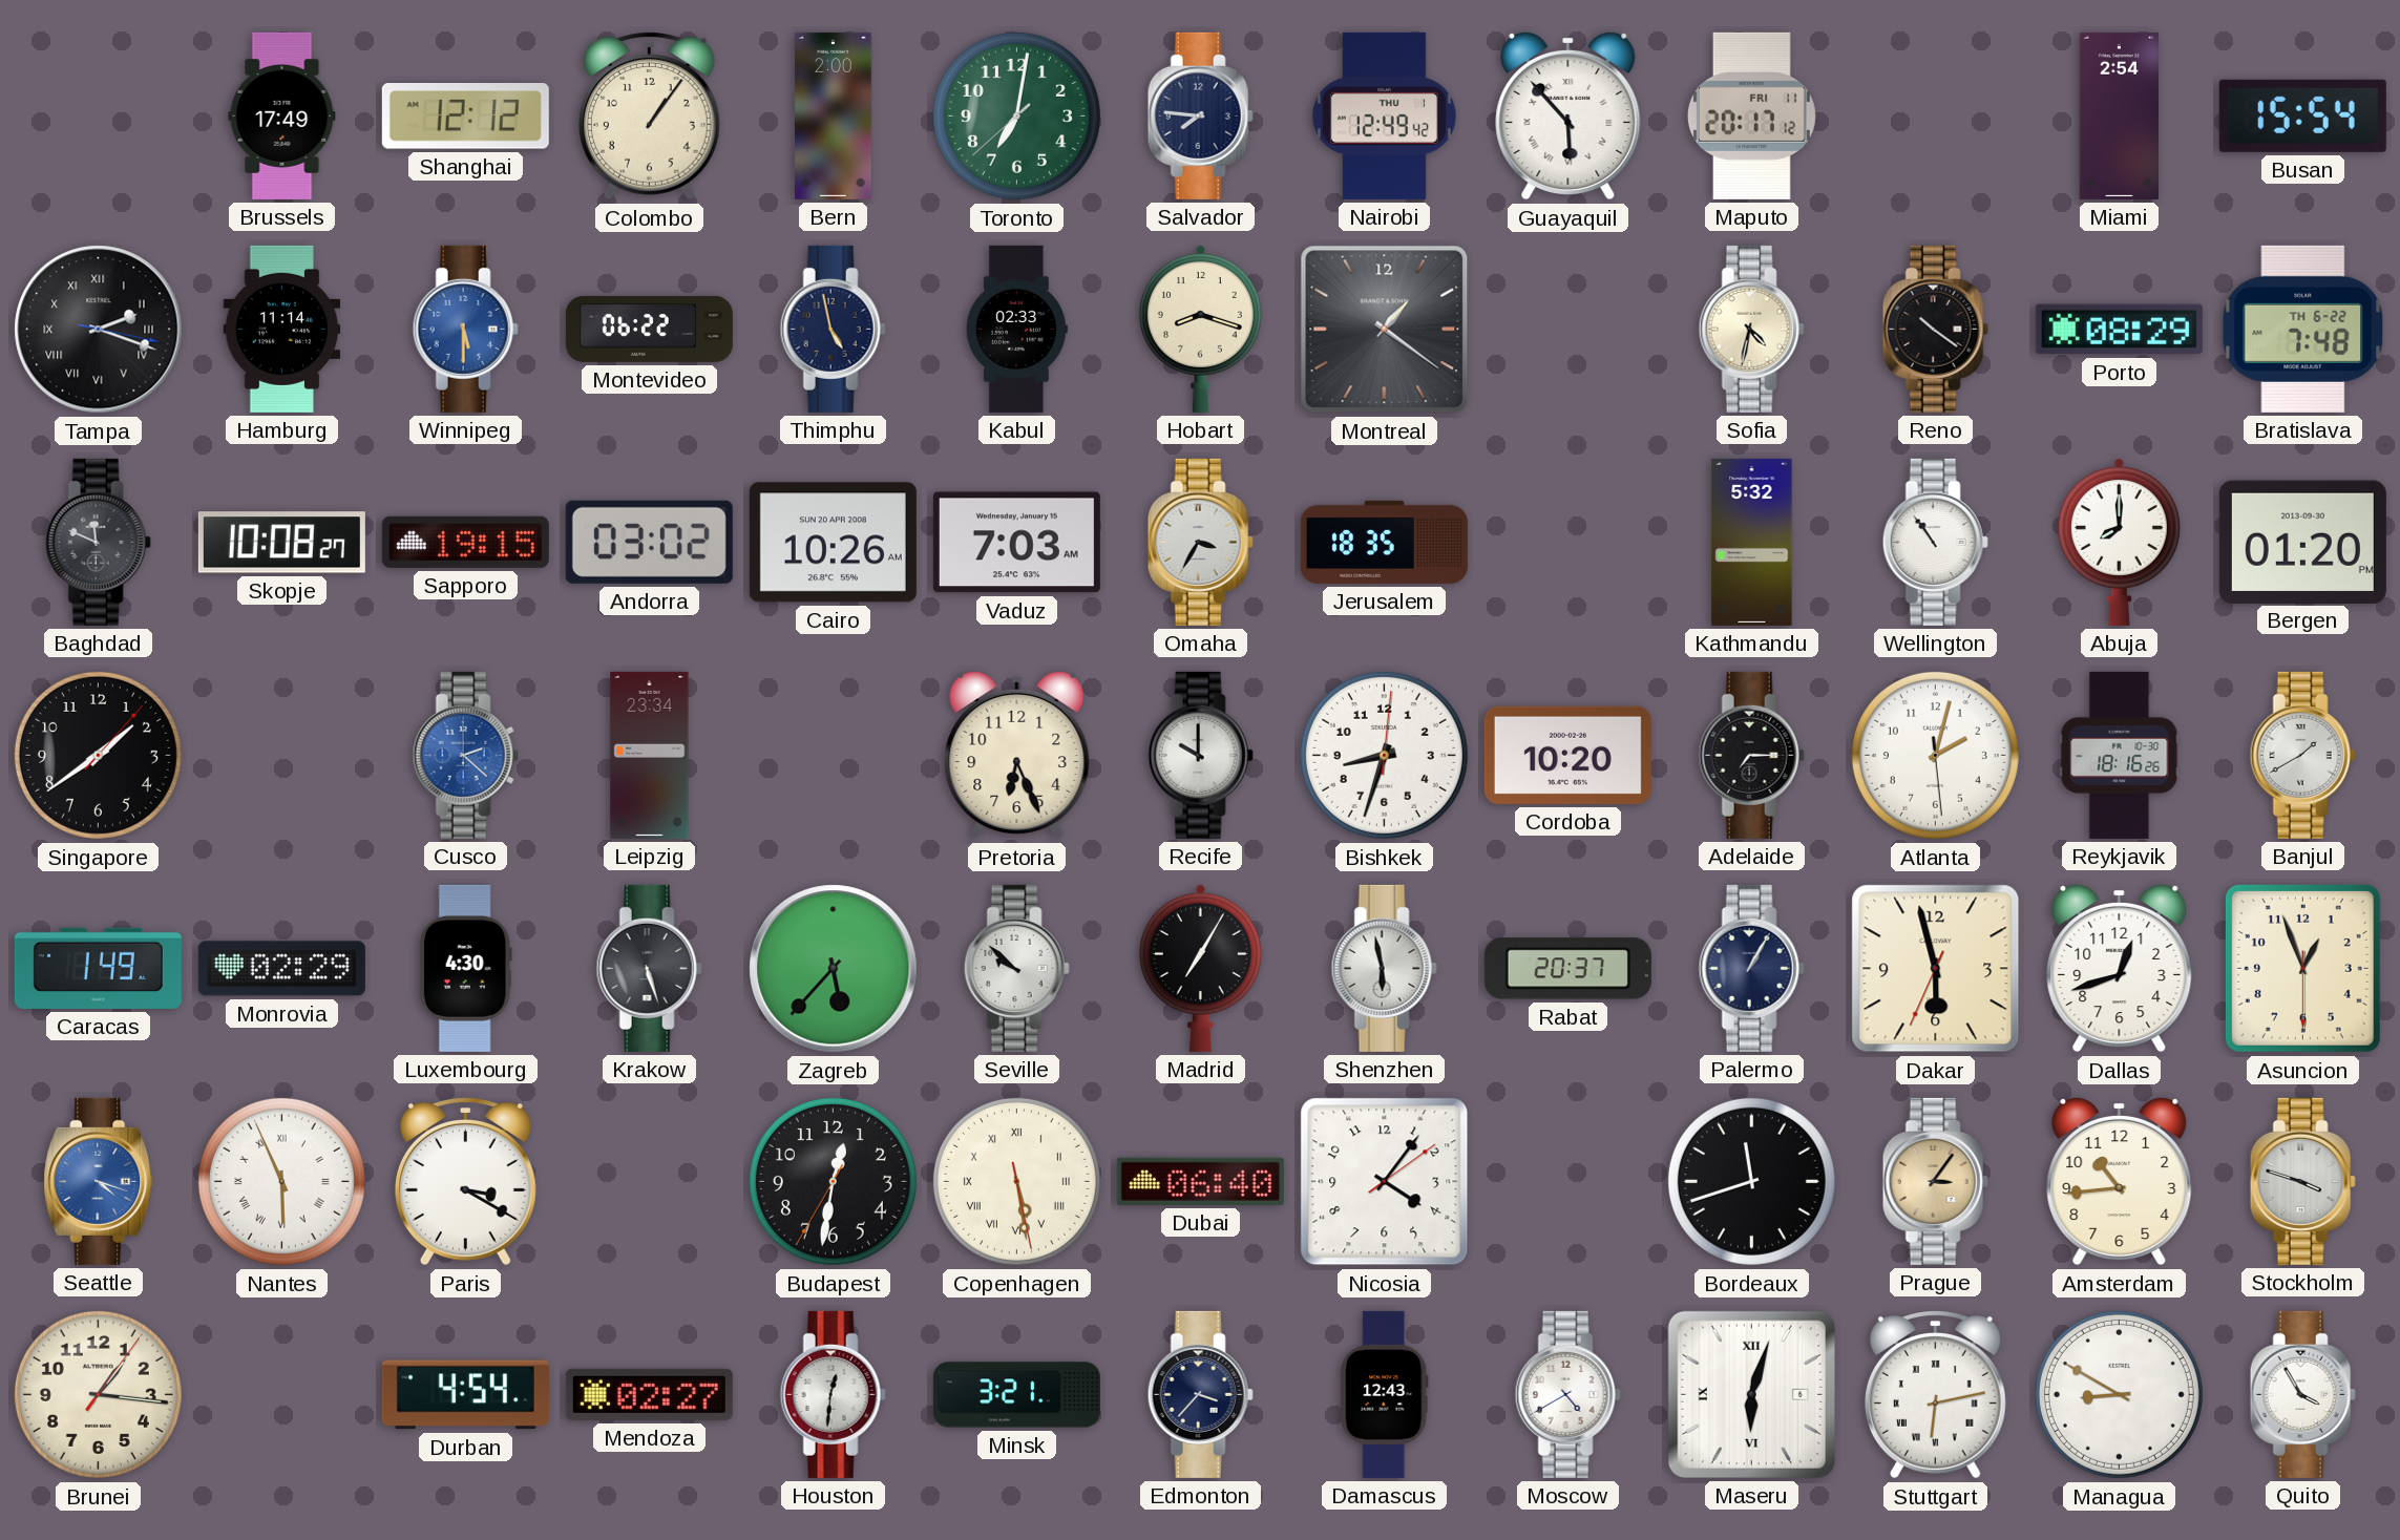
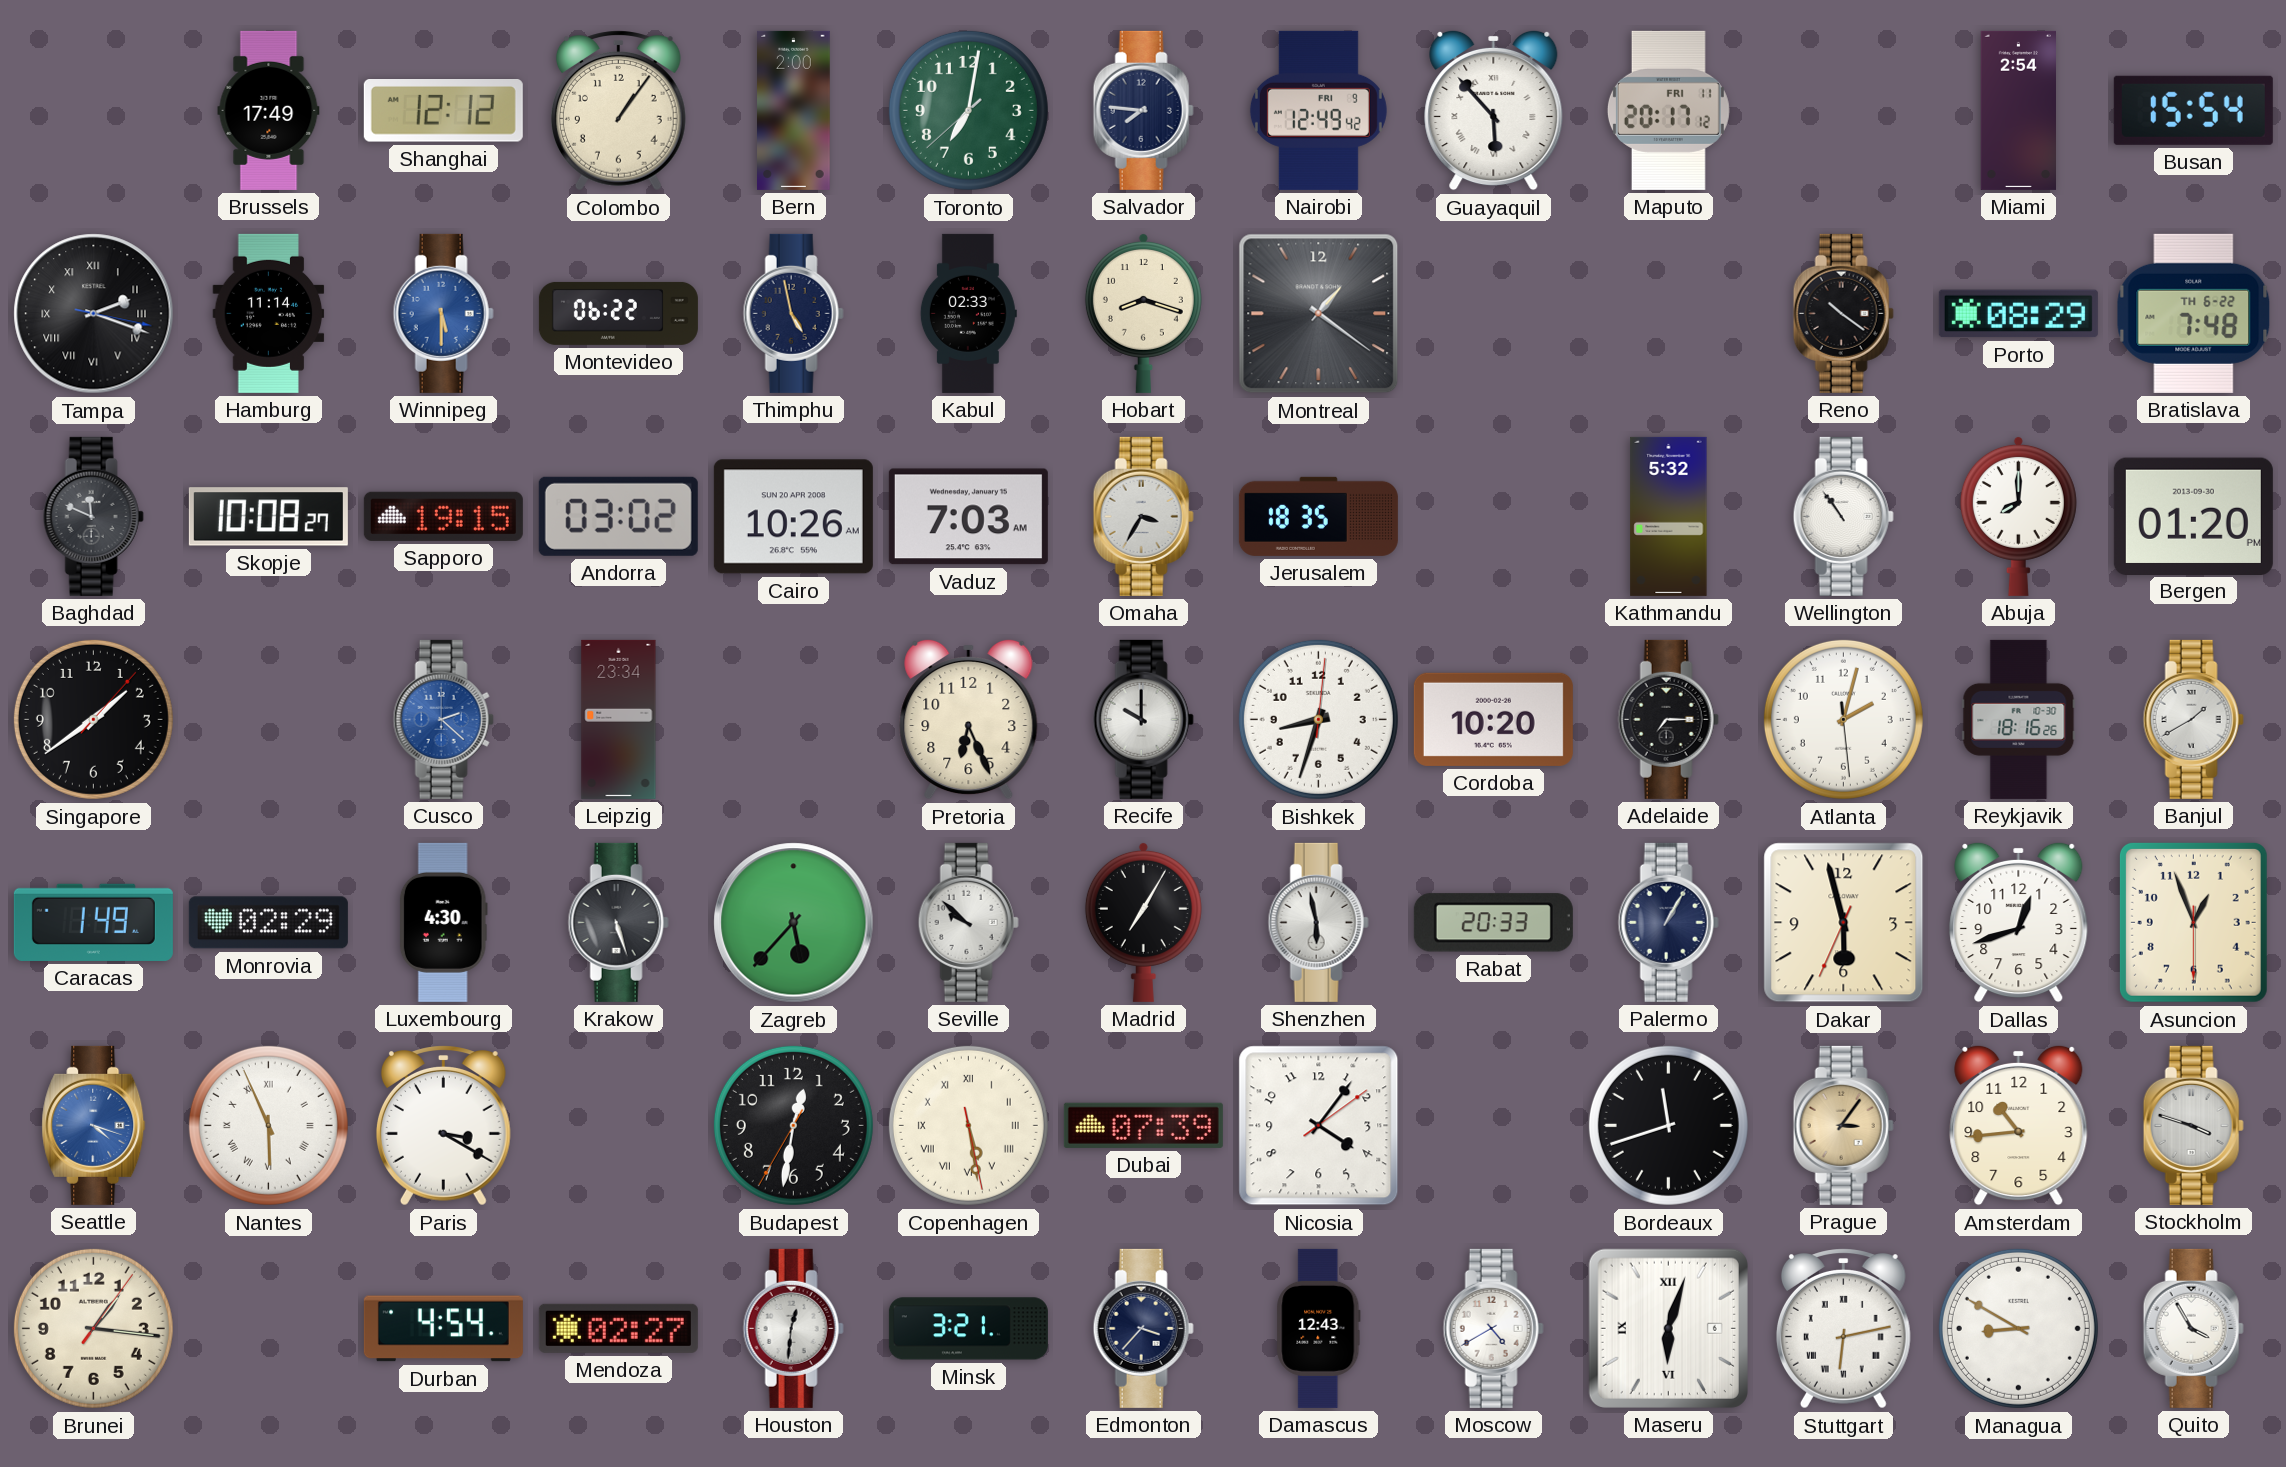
Nairobi date: THU 1 -> FRI 9 (1318, 110)
Sofia: 4:32 -> none (1751, 329)
Rabat: 20:37 -> 20:33 (1493, 923)
Dubai: 06:40 -> 07:39 (1143, 1125)
